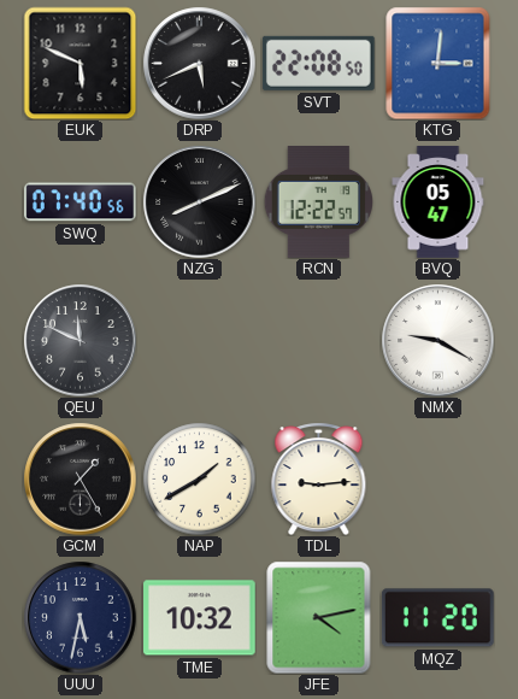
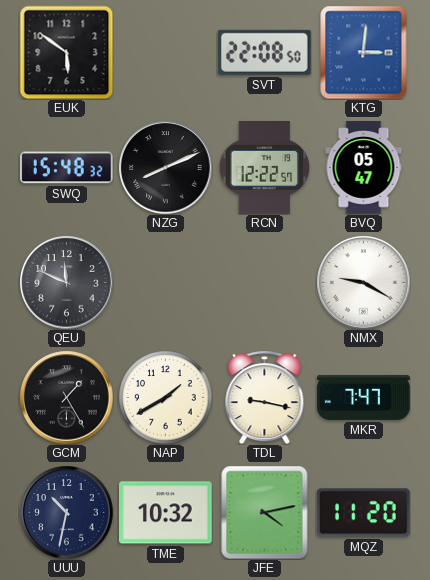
EUK: 5:49 -> 5:51 (66, 52)
DRP: 5:41 -> none (199, 63)
SWQ: 07:40 -> 15:48 (66, 168)
TDL: 9:14 -> 9:17 (265, 397)
MKR: none -> 7:47 (364, 397)
UUU: 5:32 -> 10:32 (66, 512)
